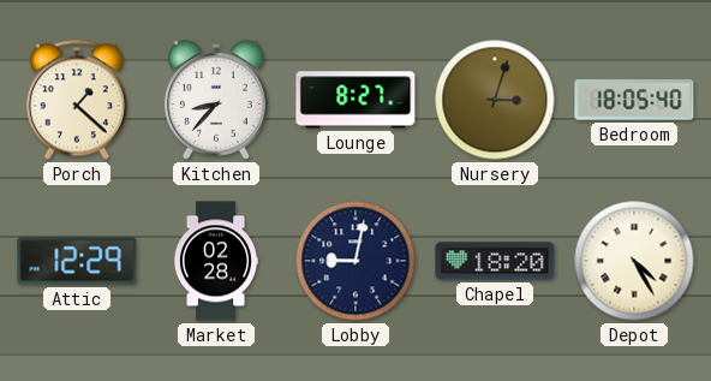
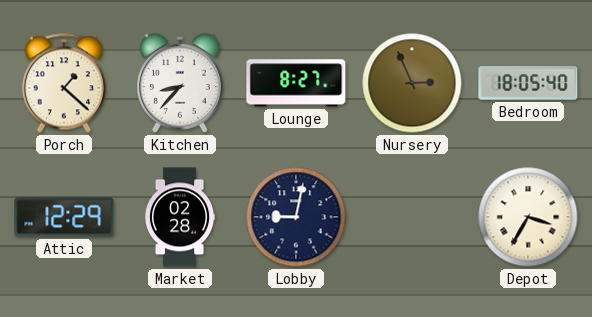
Nursery: 3:03 -> 2:56 (412, 83)
Chapel: 18:20 -> none (495, 261)
Depot: 4:25 -> 3:35 (528, 217)
